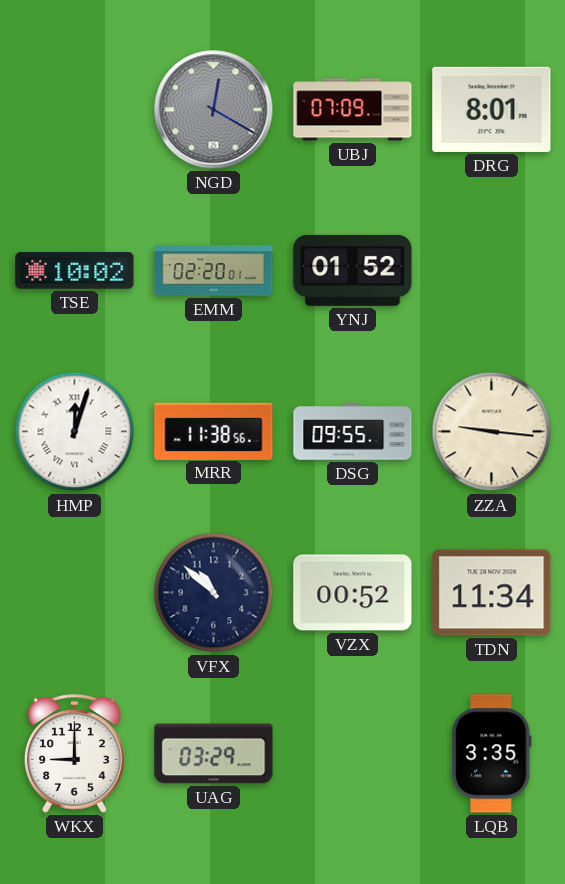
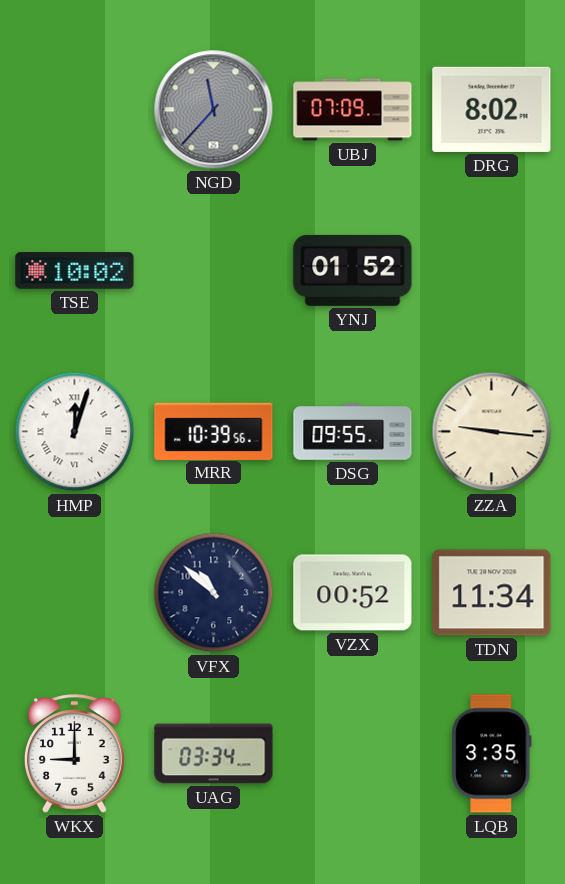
NGD: 12:20 -> 11:37 (214, 110)
DRG: 8:01 -> 8:02 (492, 109)
EMM: 02:20 -> none (214, 271)
MRR: 11:38 -> 10:39 (214, 431)
UAG: 03:29 -> 03:34 (214, 754)
